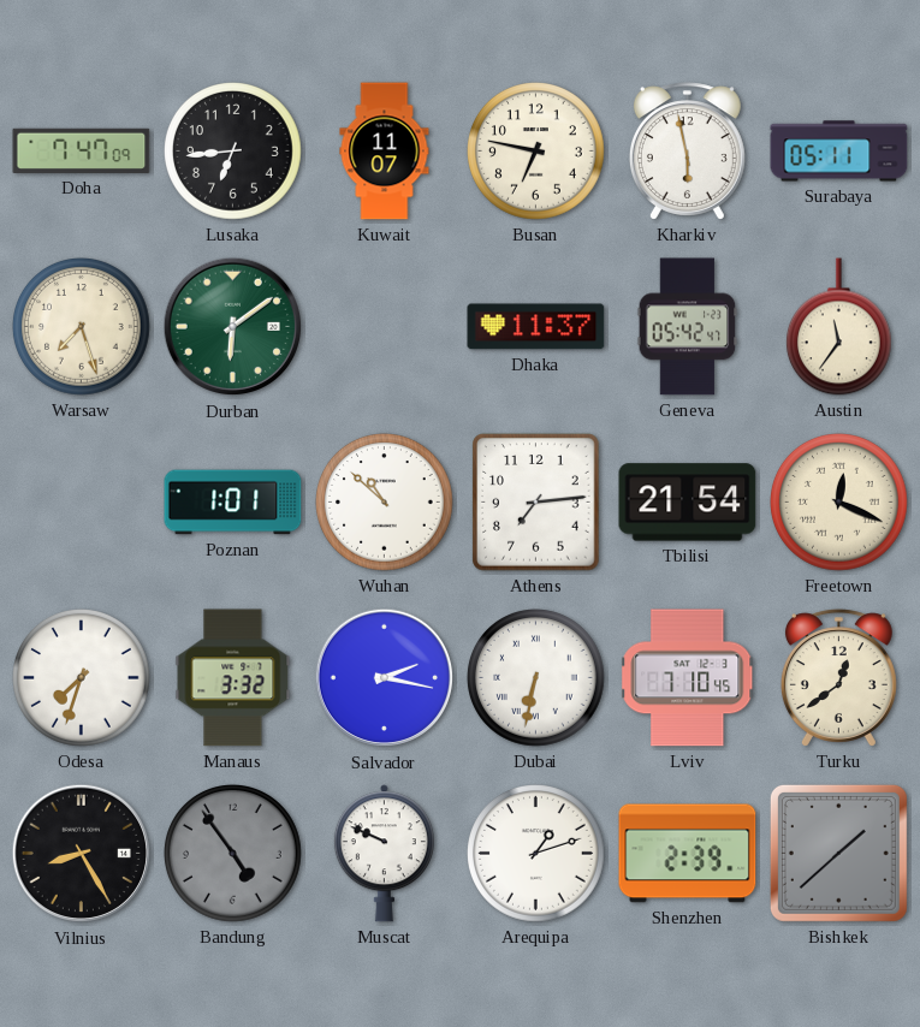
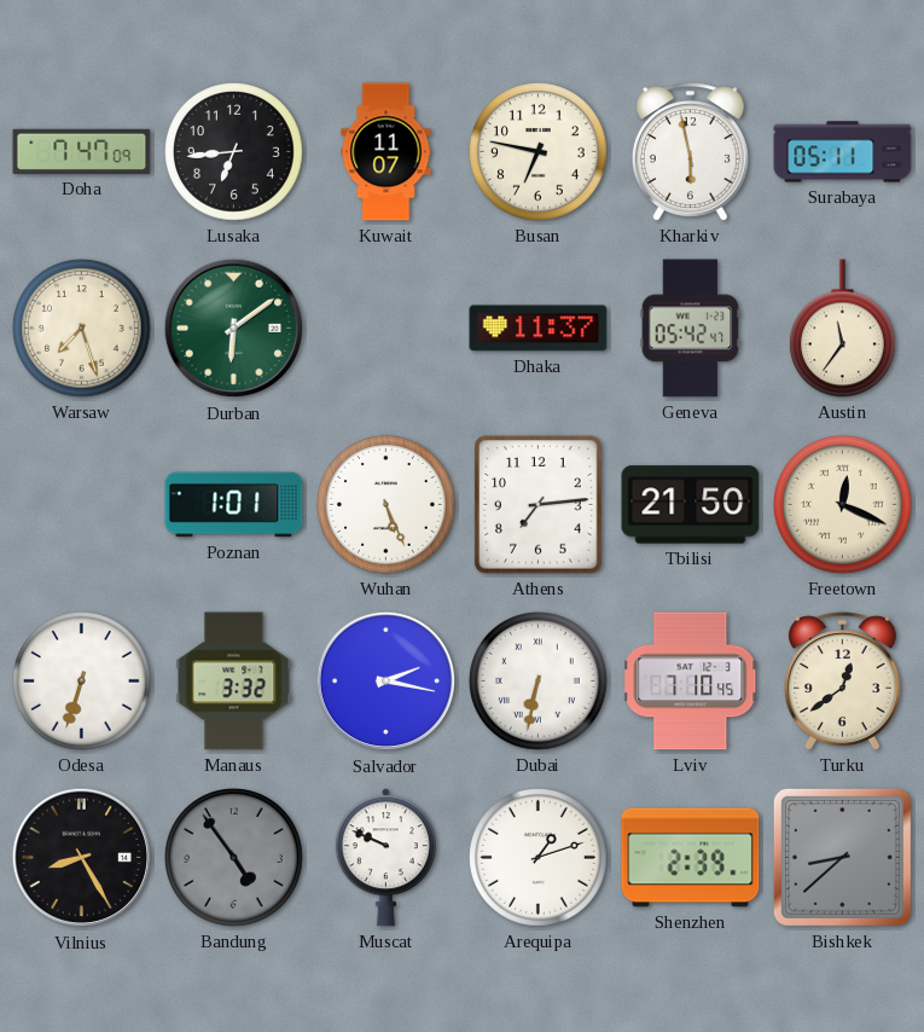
Wuhan: 10:52 -> 5:26 (387, 505)
Tbilisi: 21:54 -> 21:50 (691, 505)
Odesa: 7:33 -> 6:33 (82, 682)
Bishkek: 1:38 -> 8:38 (842, 857)
